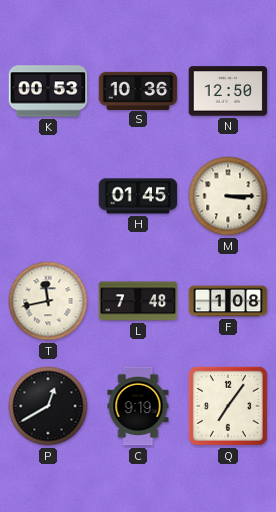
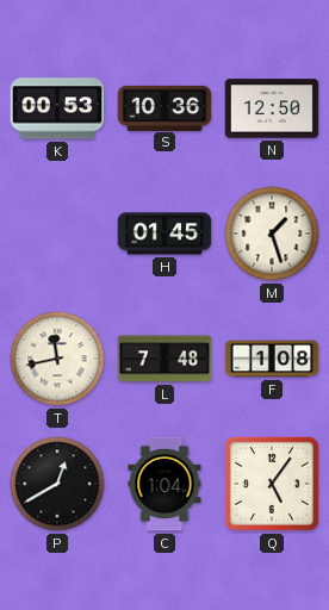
M: 3:15 -> 1:27 (272, 234)
C: 9:19 -> 1:04 (164, 484)
Q: 7:06 -> 5:06 (272, 484)
